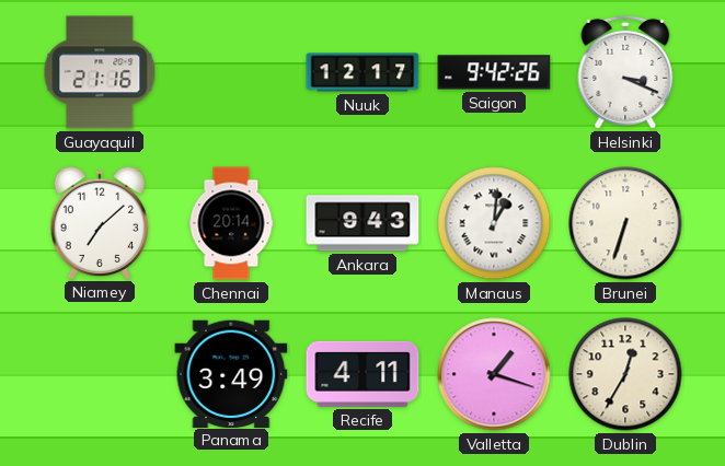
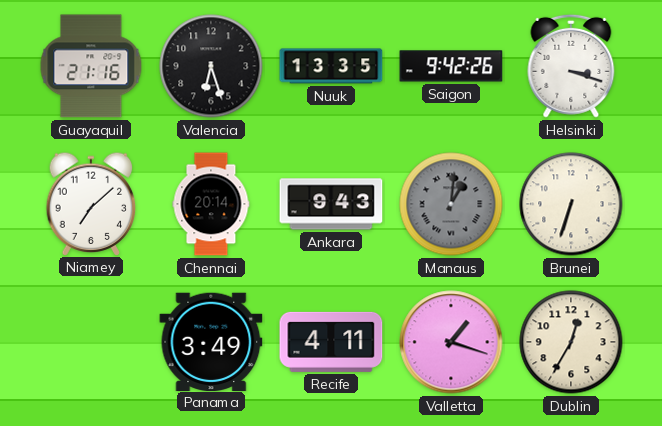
Valencia: none -> 6:27 (211, 66)
Nuuk: 12:17 -> 13:35 (331, 66)
Helsinki: 3:19 -> 3:18 (571, 66)
Manaus dial: white -> grey (451, 204)
